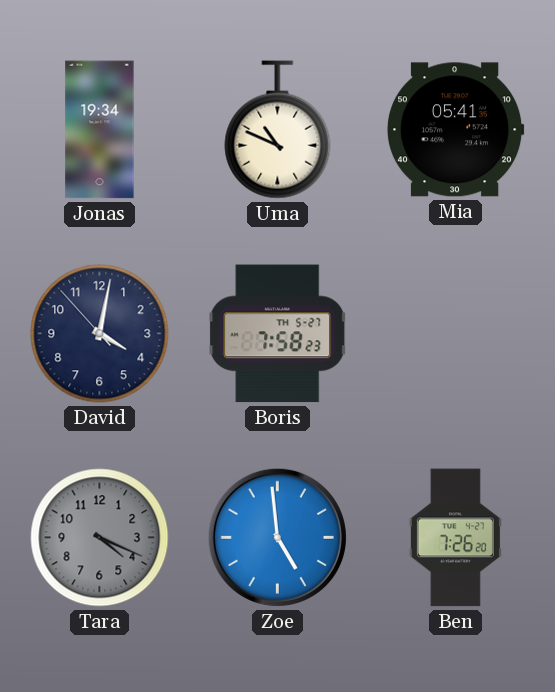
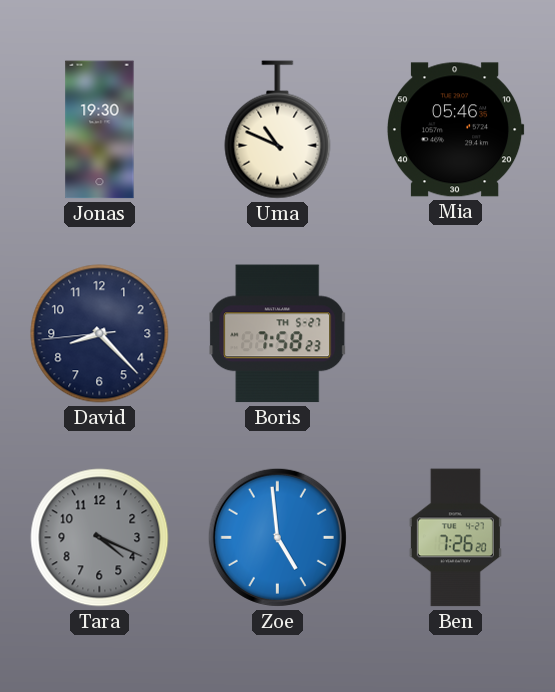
Jonas: 19:34 -> 19:30 (100, 130)
Mia: 05:41 -> 05:46 (455, 130)
David: 4:01 -> 8:22 (100, 334)
